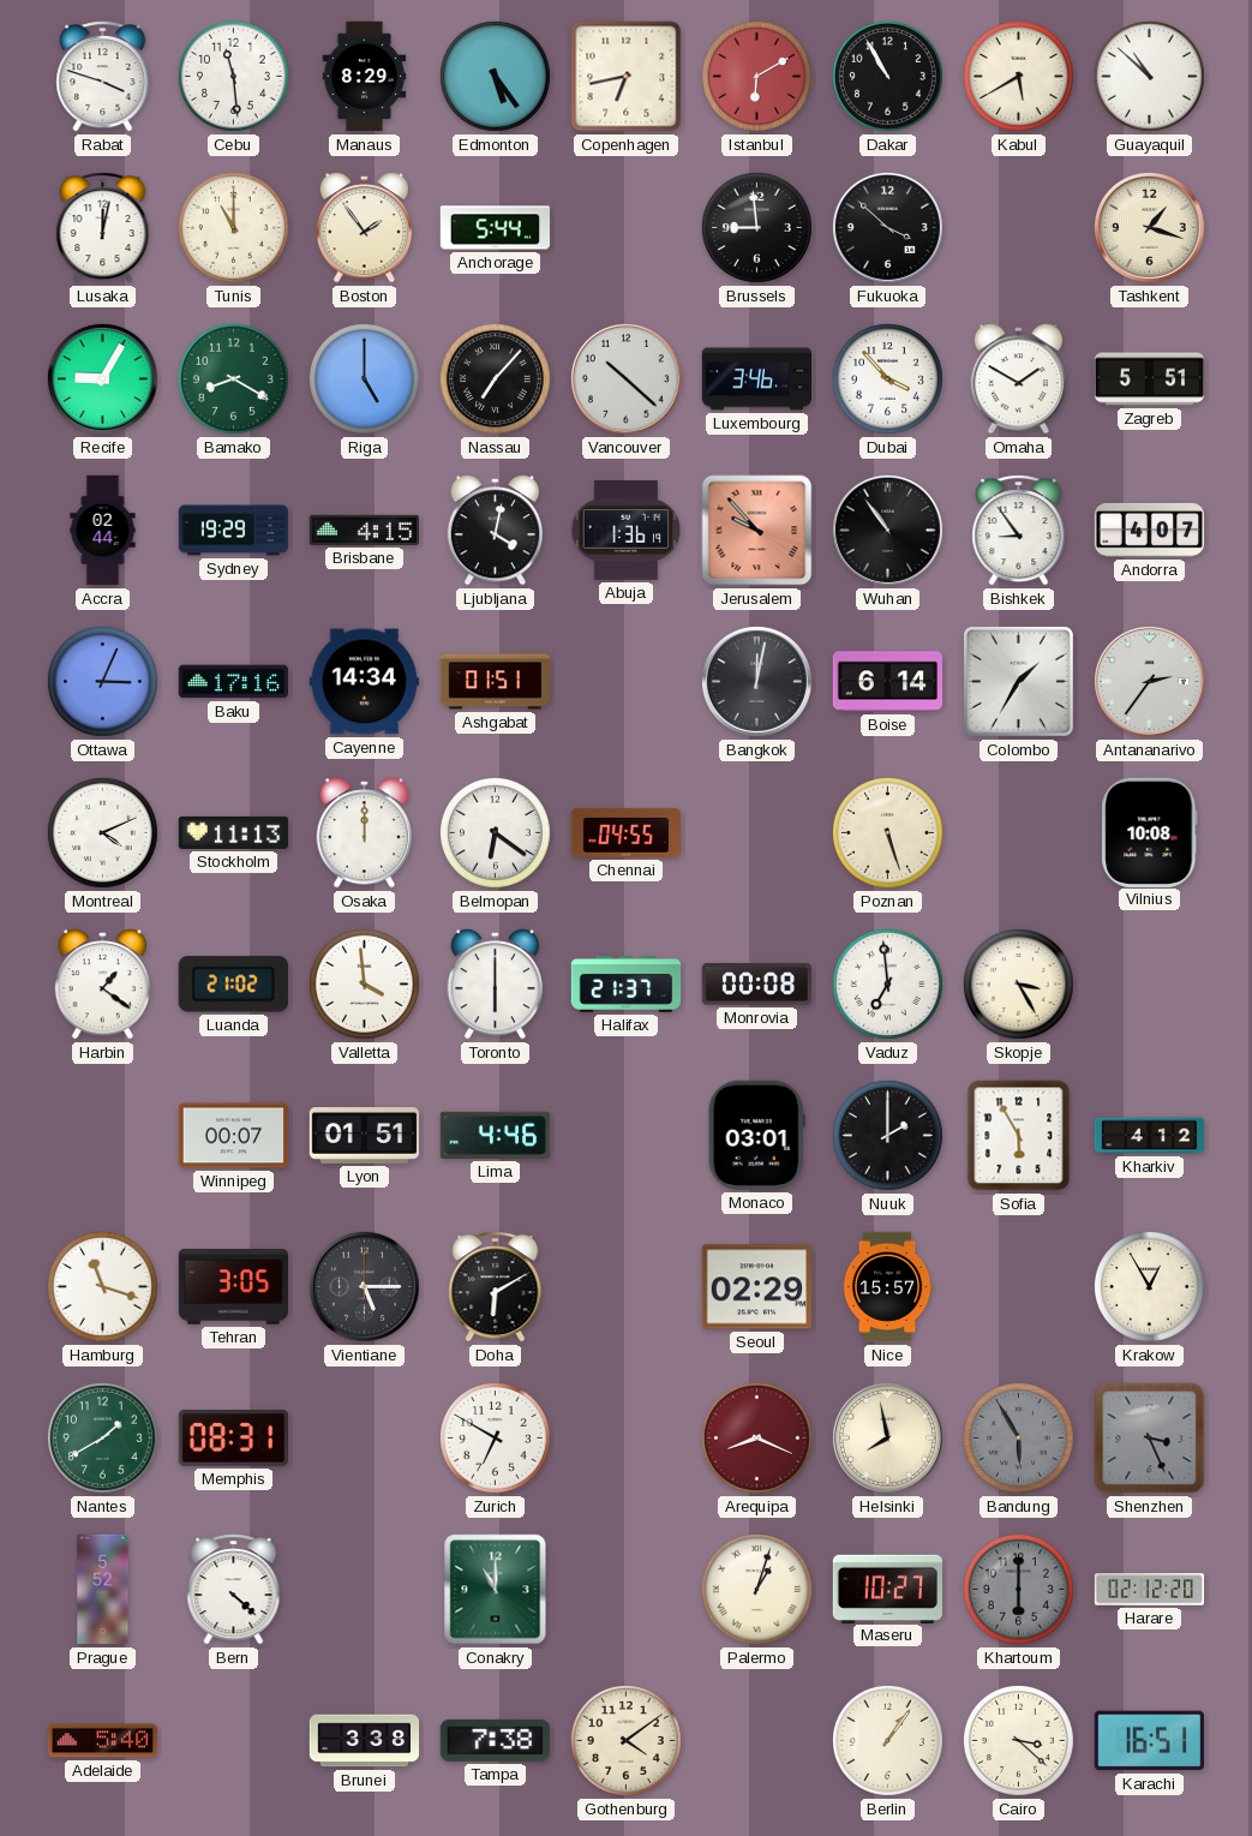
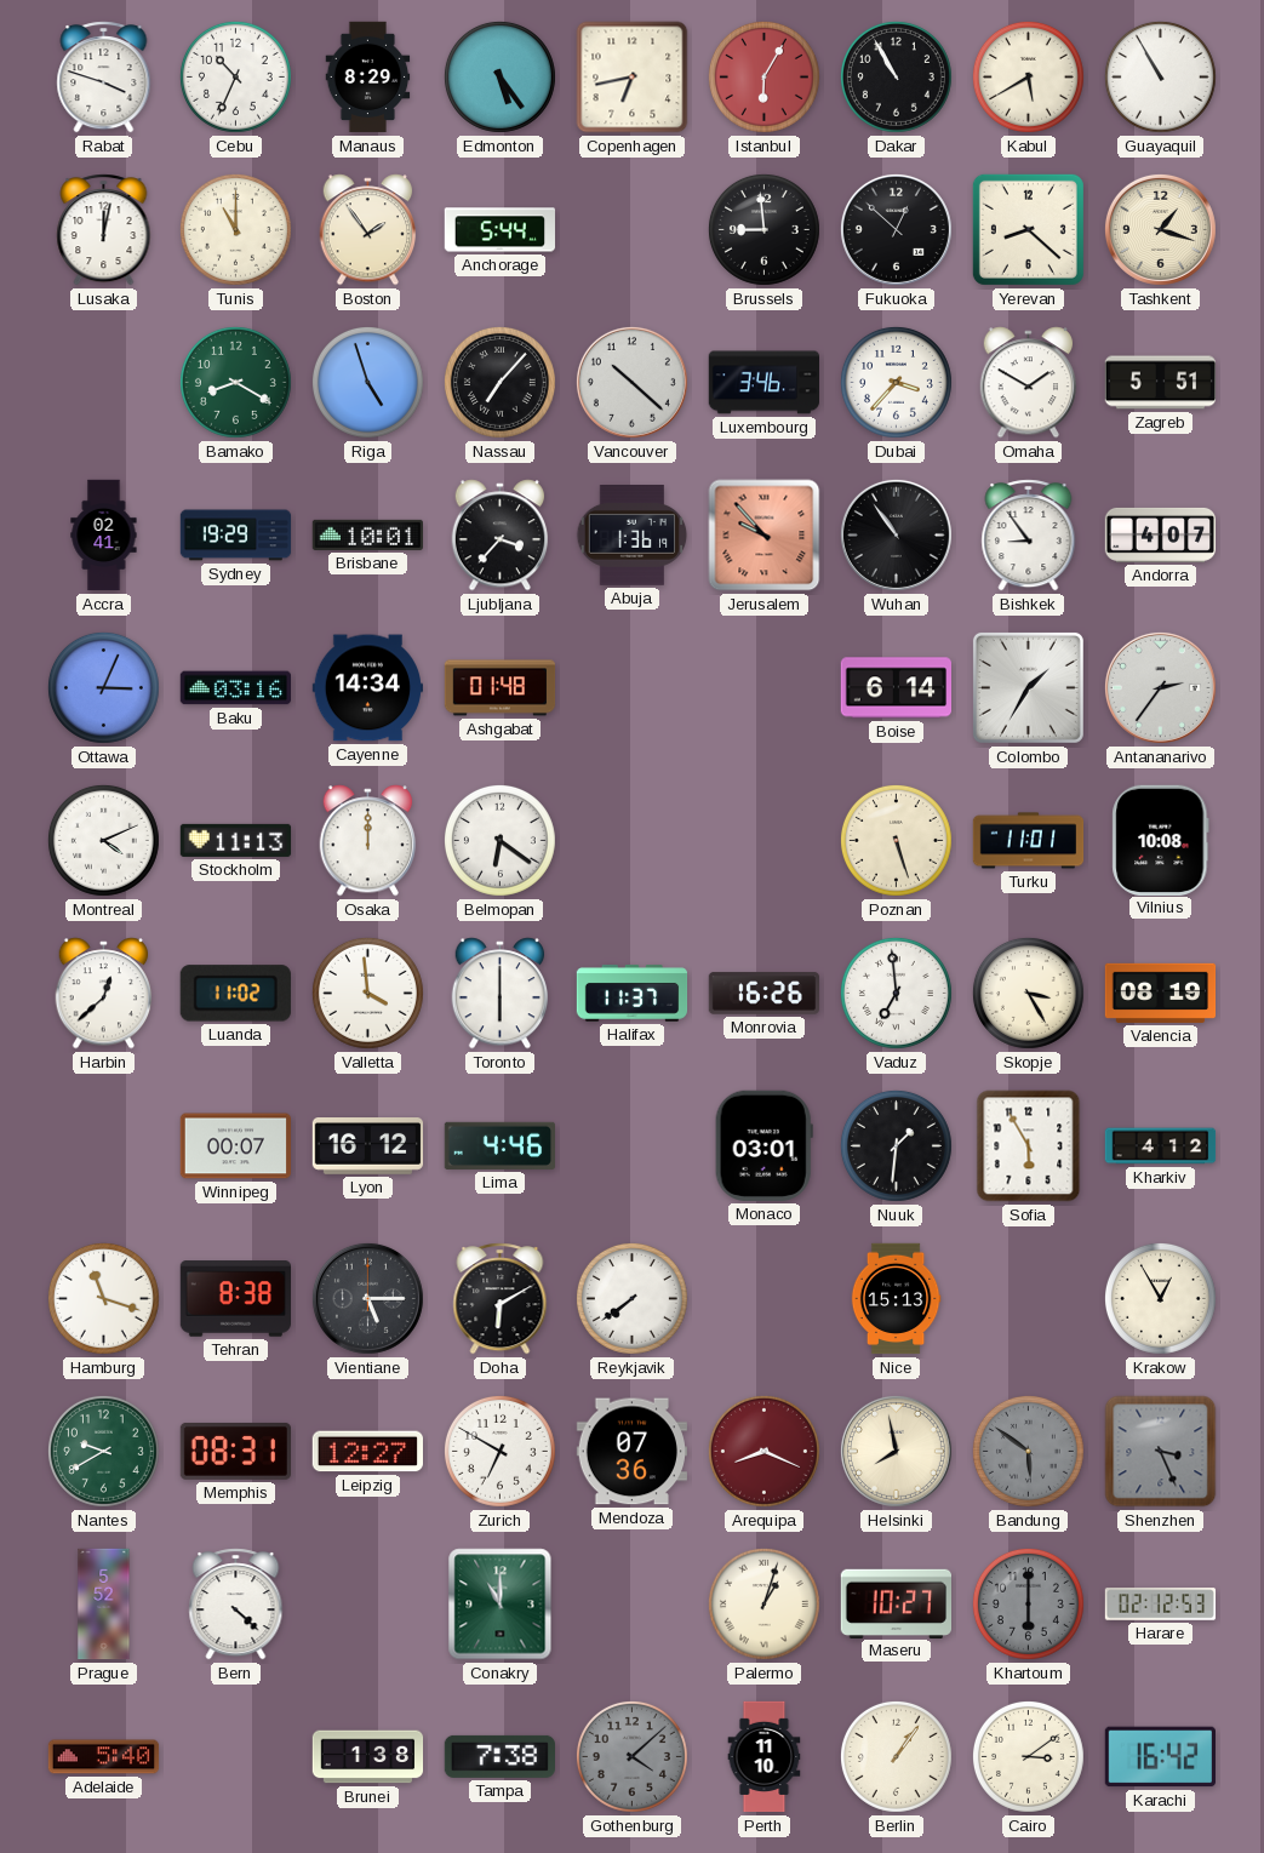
Cebu: 11:29 -> 10:34 (235, 76)
Istanbul: 6:10 -> 6:05 (763, 76)
Guayaquil: 10:52 -> 10:55 (1160, 76)
Fukuoka: 3:52 -> 12:52 (896, 229)
Yerevan: none -> 8:22 (1028, 229)
Recife: 9:05 -> none (102, 378)
Riga: 5:00 -> 4:57 (367, 382)
Dubai: 3:53 -> 3:37 (896, 382)
Accra: 02:44 -> 02:41 (104, 536)
Brisbane: 4:15 -> 10:01 (367, 534)
Ljubljana: 4:02 -> 3:37 (501, 536)
Baku: 17:16 -> 03:16 (235, 688)
Ashgabat: 01:51 -> 01:48 (501, 688)
Bangkok: 12:02 -> none (756, 681)
Chennai: 04:55 -> none (625, 832)
Turku: none -> 11:01 (1029, 841)
Harbin: 1:21 -> 12:38 (104, 994)
Luanda: 21:02 -> 11:02 (235, 994)
Halifax: 21:37 -> 11:37 (633, 994)
Monrovia: 00:08 -> 16:26 (763, 994)
Valencia: none -> 08:19 (1161, 993)
Lyon: 01:51 -> 16:12 (368, 1146)
Nuuk: 2:00 -> 1:31 (896, 1145)
Tehran: 3:05 -> 8:38 (235, 1299)
Reykjavik: none -> 7:39 (631, 1298)
Seoul: 02:29 -> none (756, 1287)
Nice: 15:57 -> 15:13 (896, 1299)
Nantes: 1:40 -> 9:40 (103, 1451)
Leipzig: none -> 12:27 (367, 1452)
Mendoza: none -> 07:36 (631, 1452)
Bandung: 5:55 -> 5:51 (1028, 1451)
Harare: 02:12:20 -> 02:12:53 (1161, 1605)
Brunei: 3:38 -> 1:38 (368, 1757)
Gothenburg: 4:09 -> 4:08 (631, 1756)
Gothenburg dial: cream -> grey (631, 1756)
Perth: none -> 11:10 (765, 1757)
Cairo: 3:22 -> 3:09 (1028, 1756)
Karachi: 16:51 -> 16:42 (1160, 1757)
